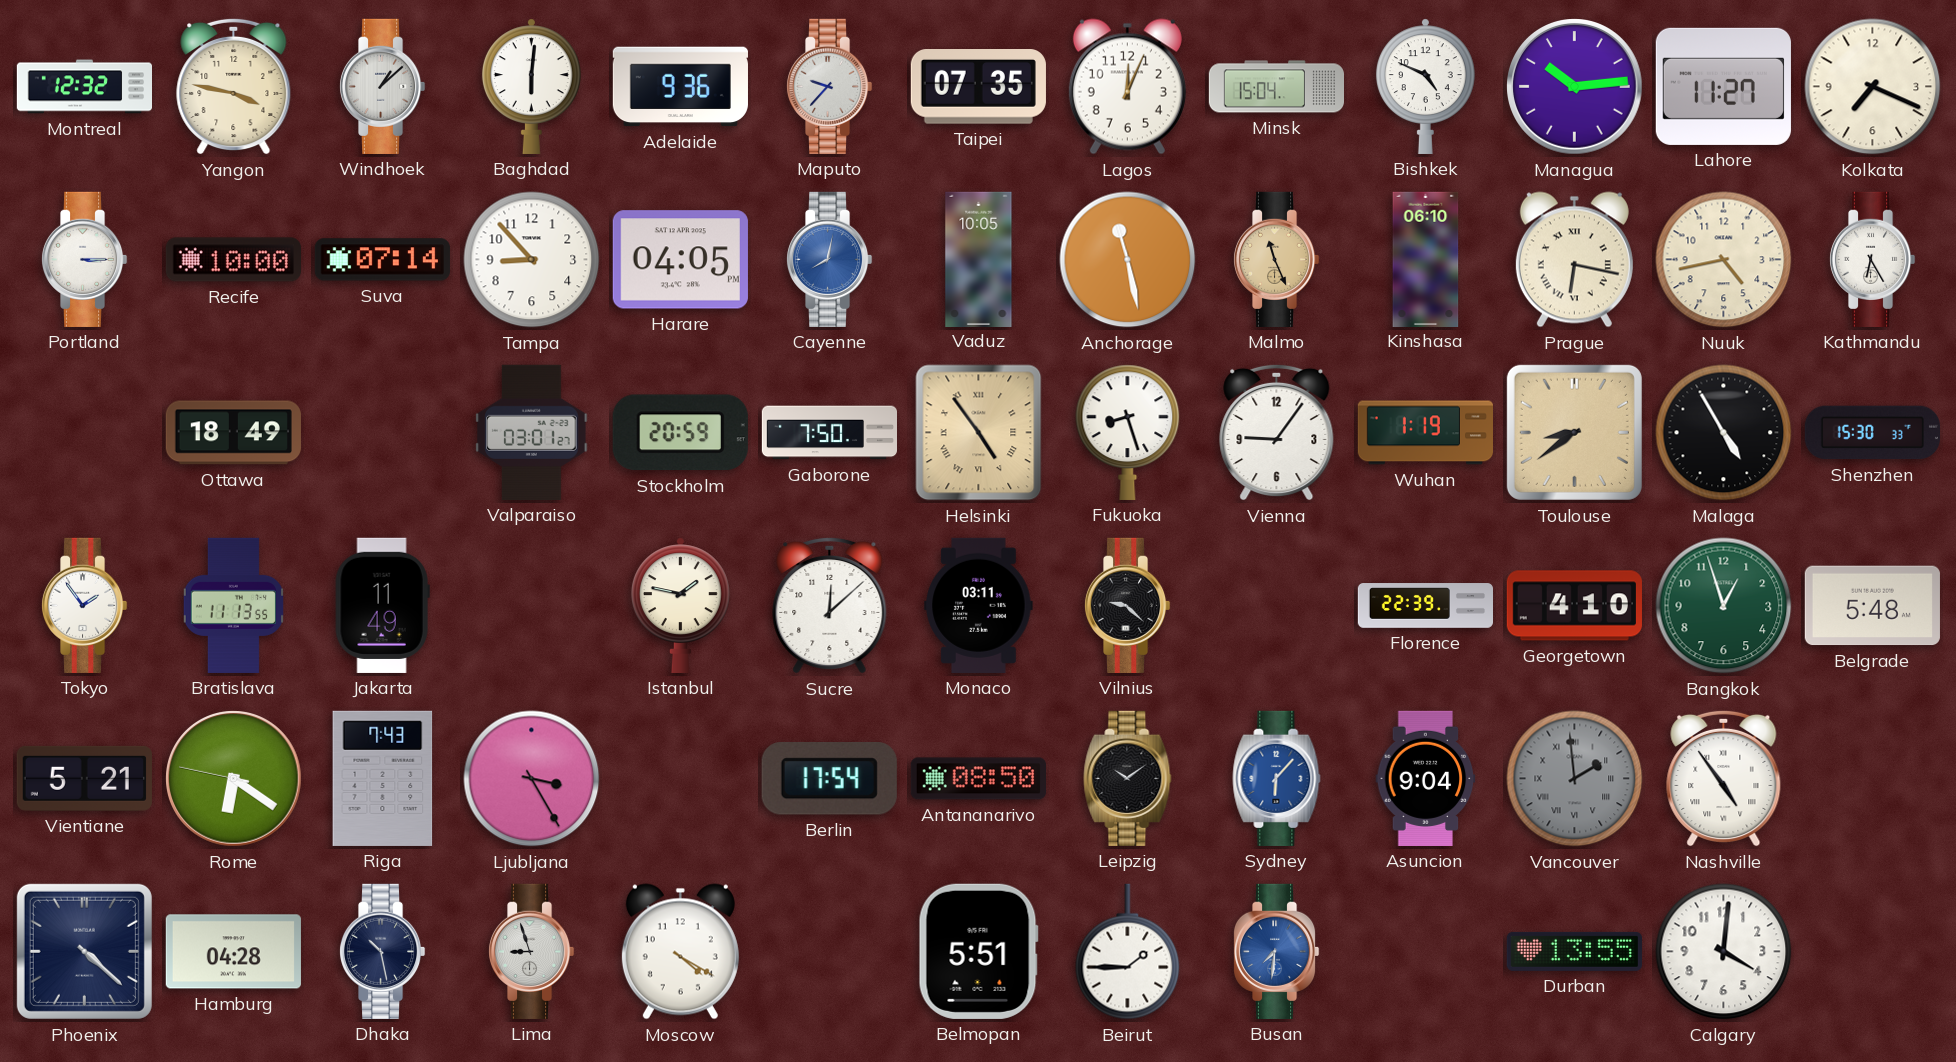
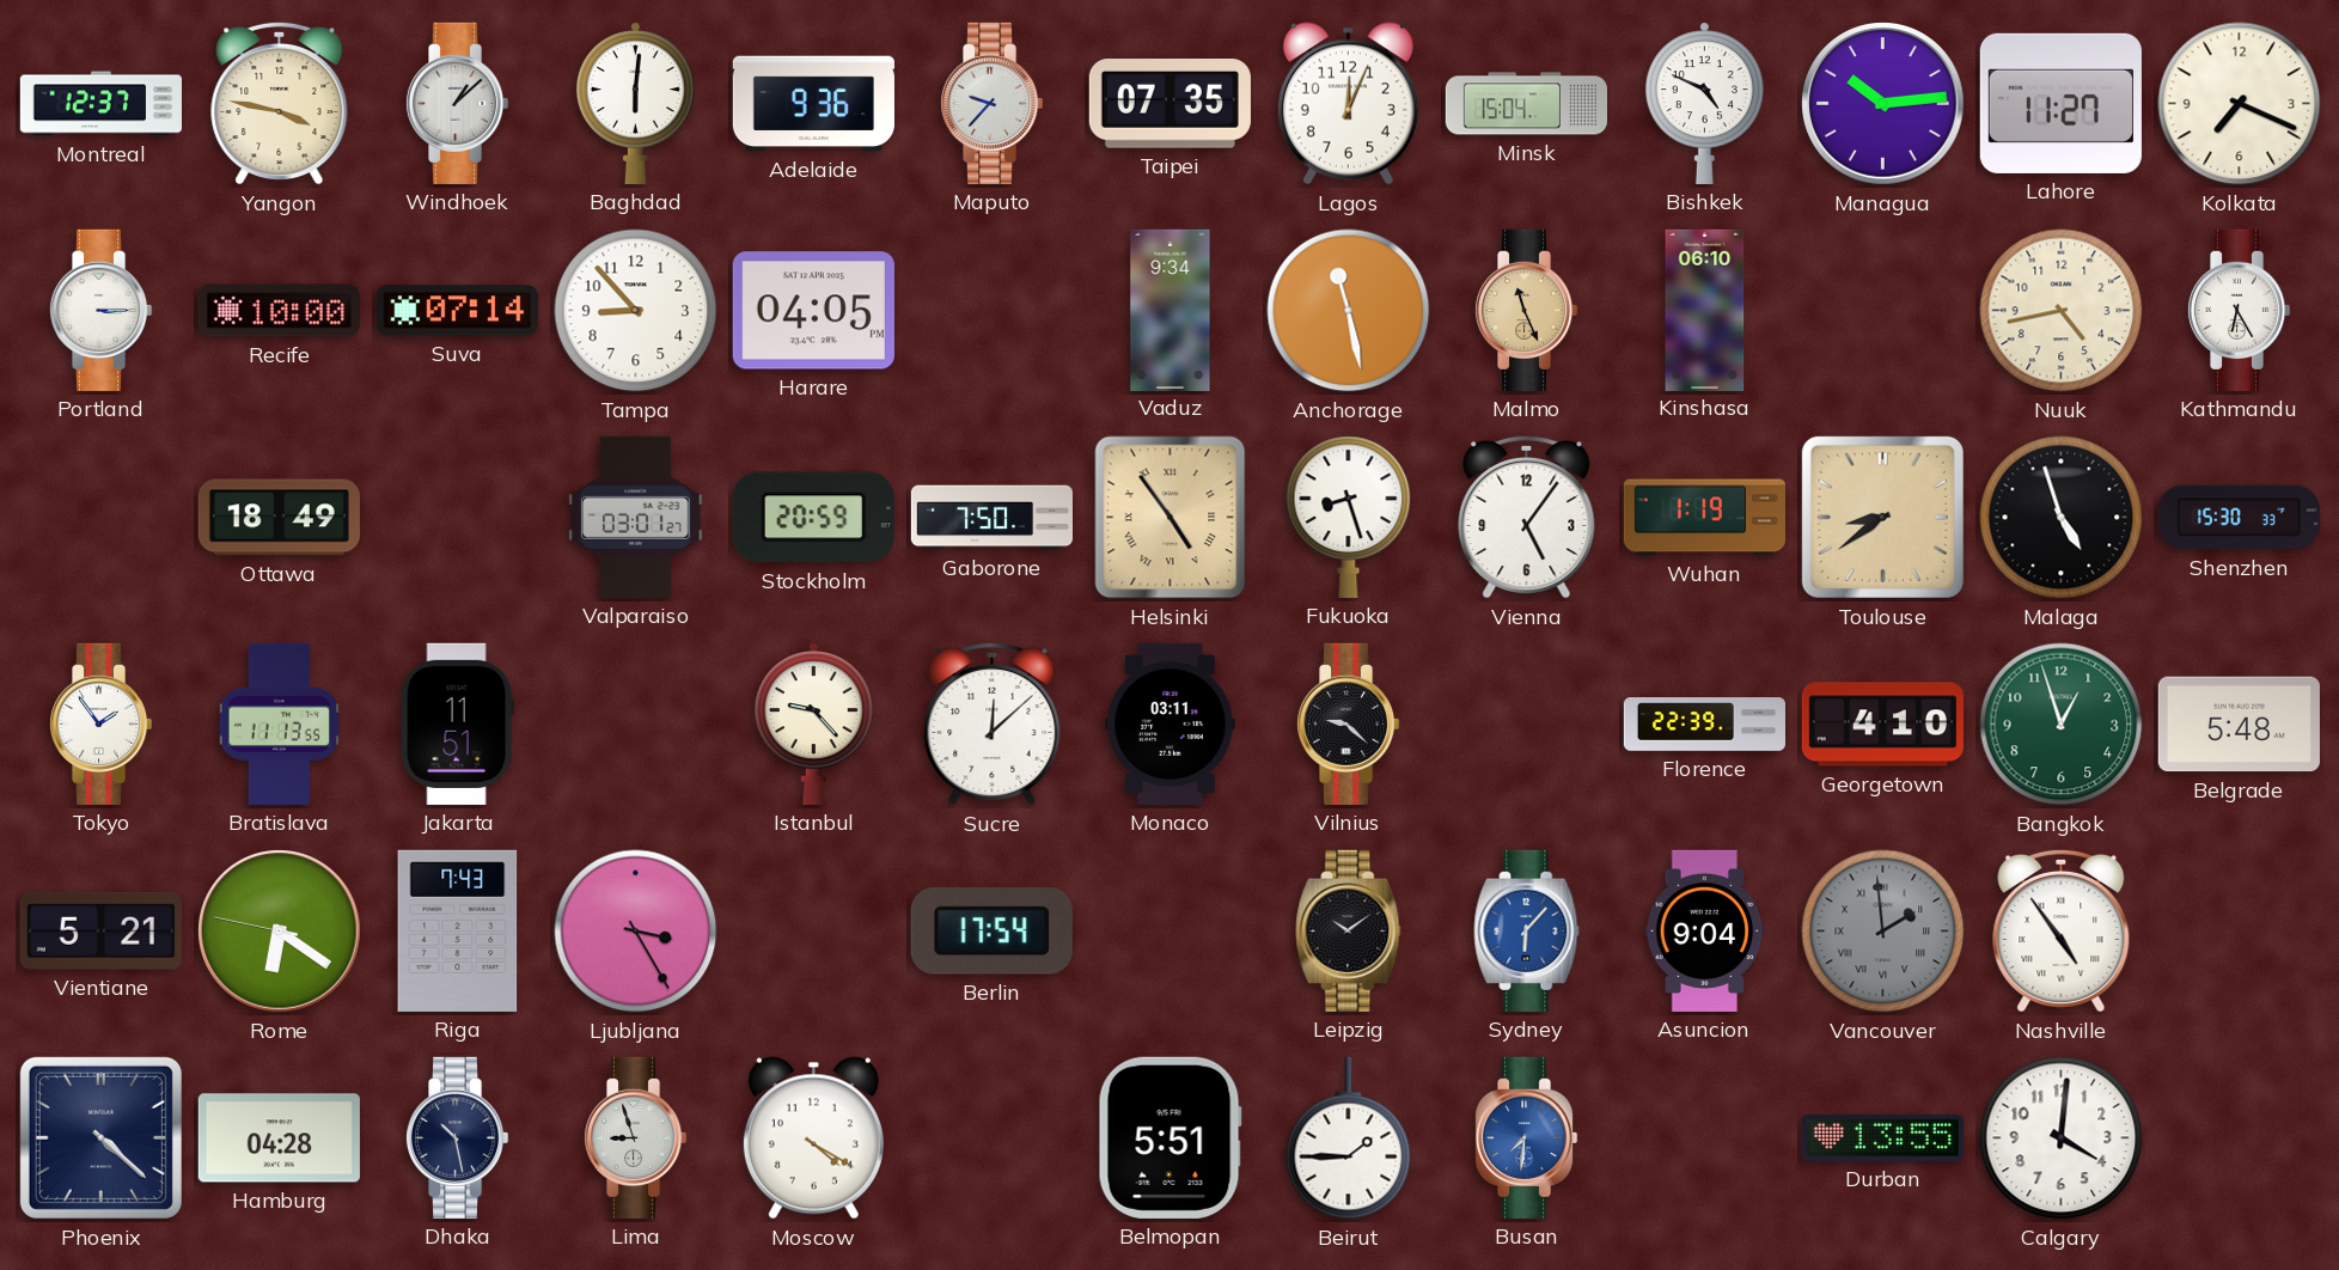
Montreal: 12:32 -> 12:37 (100, 104)
Cayenne: 8:02 -> none (829, 259)
Vaduz: 10:05 -> 9:34 (1171, 310)
Prague: 6:17 -> none (1574, 260)
Vienna: 9:06 -> 5:06 (1527, 517)
Malaga: 4:55 -> 4:57 (2062, 518)
Jakarta: 11:49 -> 11:51 (457, 723)
Istanbul: 1:47 -> 9:23 (813, 723)
Antananarivo: 08:50 -> none (978, 779)
